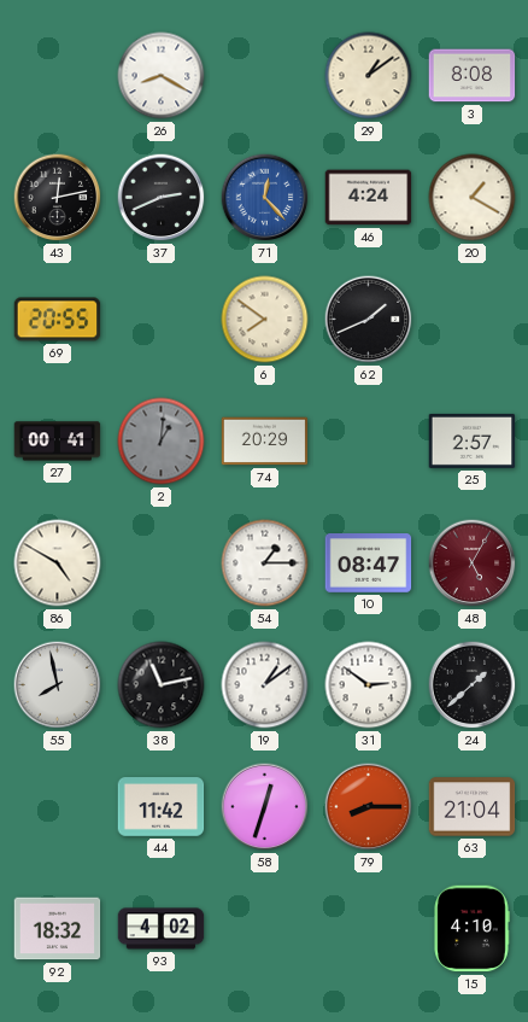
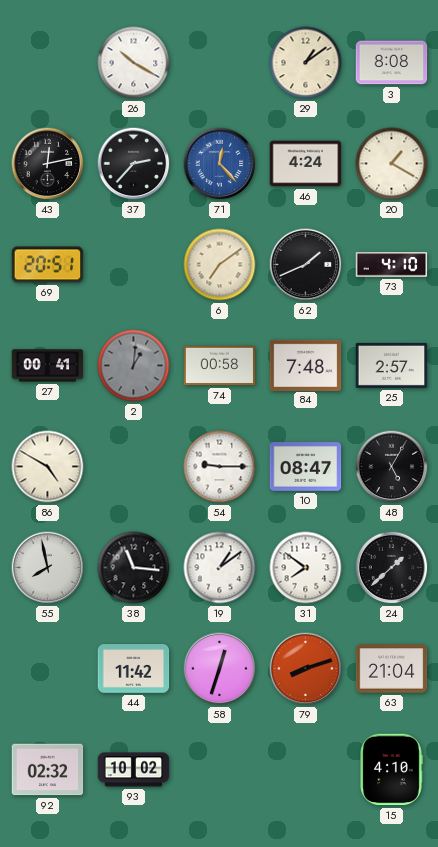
26: 8:20 -> 10:20 (134, 63)
37: 2:41 -> 2:37 (134, 164)
69: 20:55 -> 20:51 (48, 265)
6: 7:51 -> 7:09 (220, 265)
73: none -> 4:10 (392, 265)
74: 20:29 -> 00:58 (220, 366)
84: none -> 7:48 (306, 365)
54: 1:15 -> 9:15 (220, 467)
48 dial: burgundy -> black (392, 467)
38: 11:13 -> 11:16 (134, 568)
31: 2:51 -> 7:51 (306, 568)
79: 8:15 -> 8:12 (306, 669)
92: 18:32 -> 02:32 (48, 770)
93: 4:02 -> 10:02 (134, 770)
